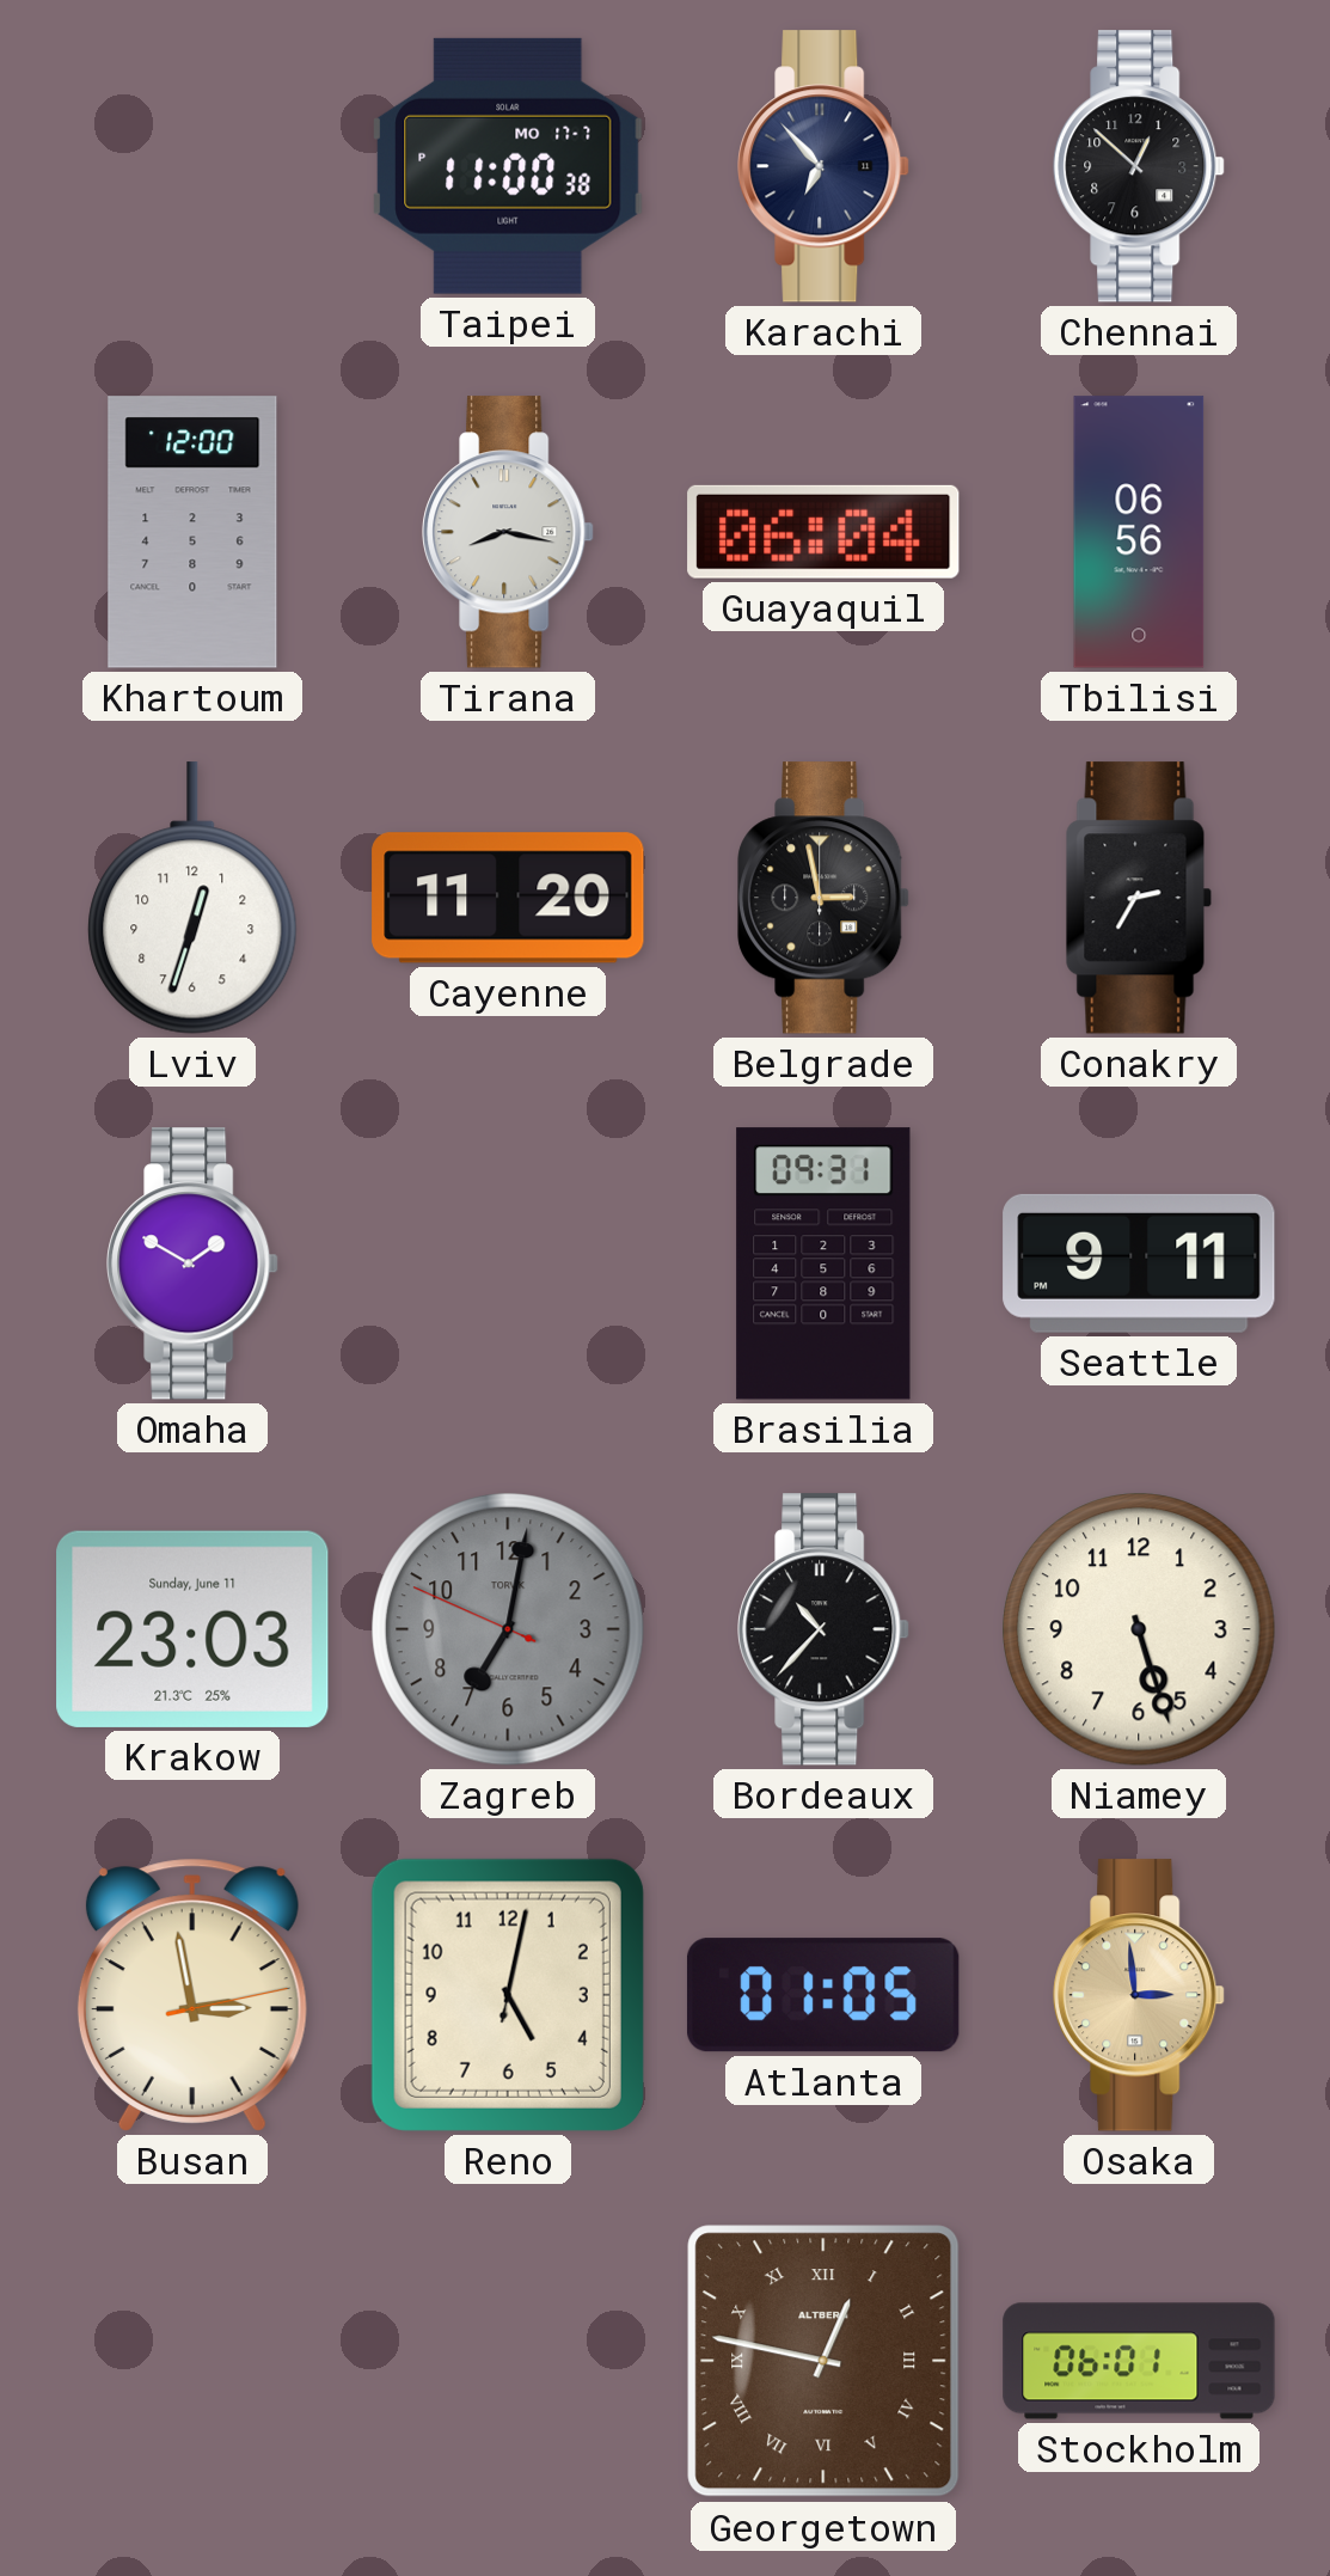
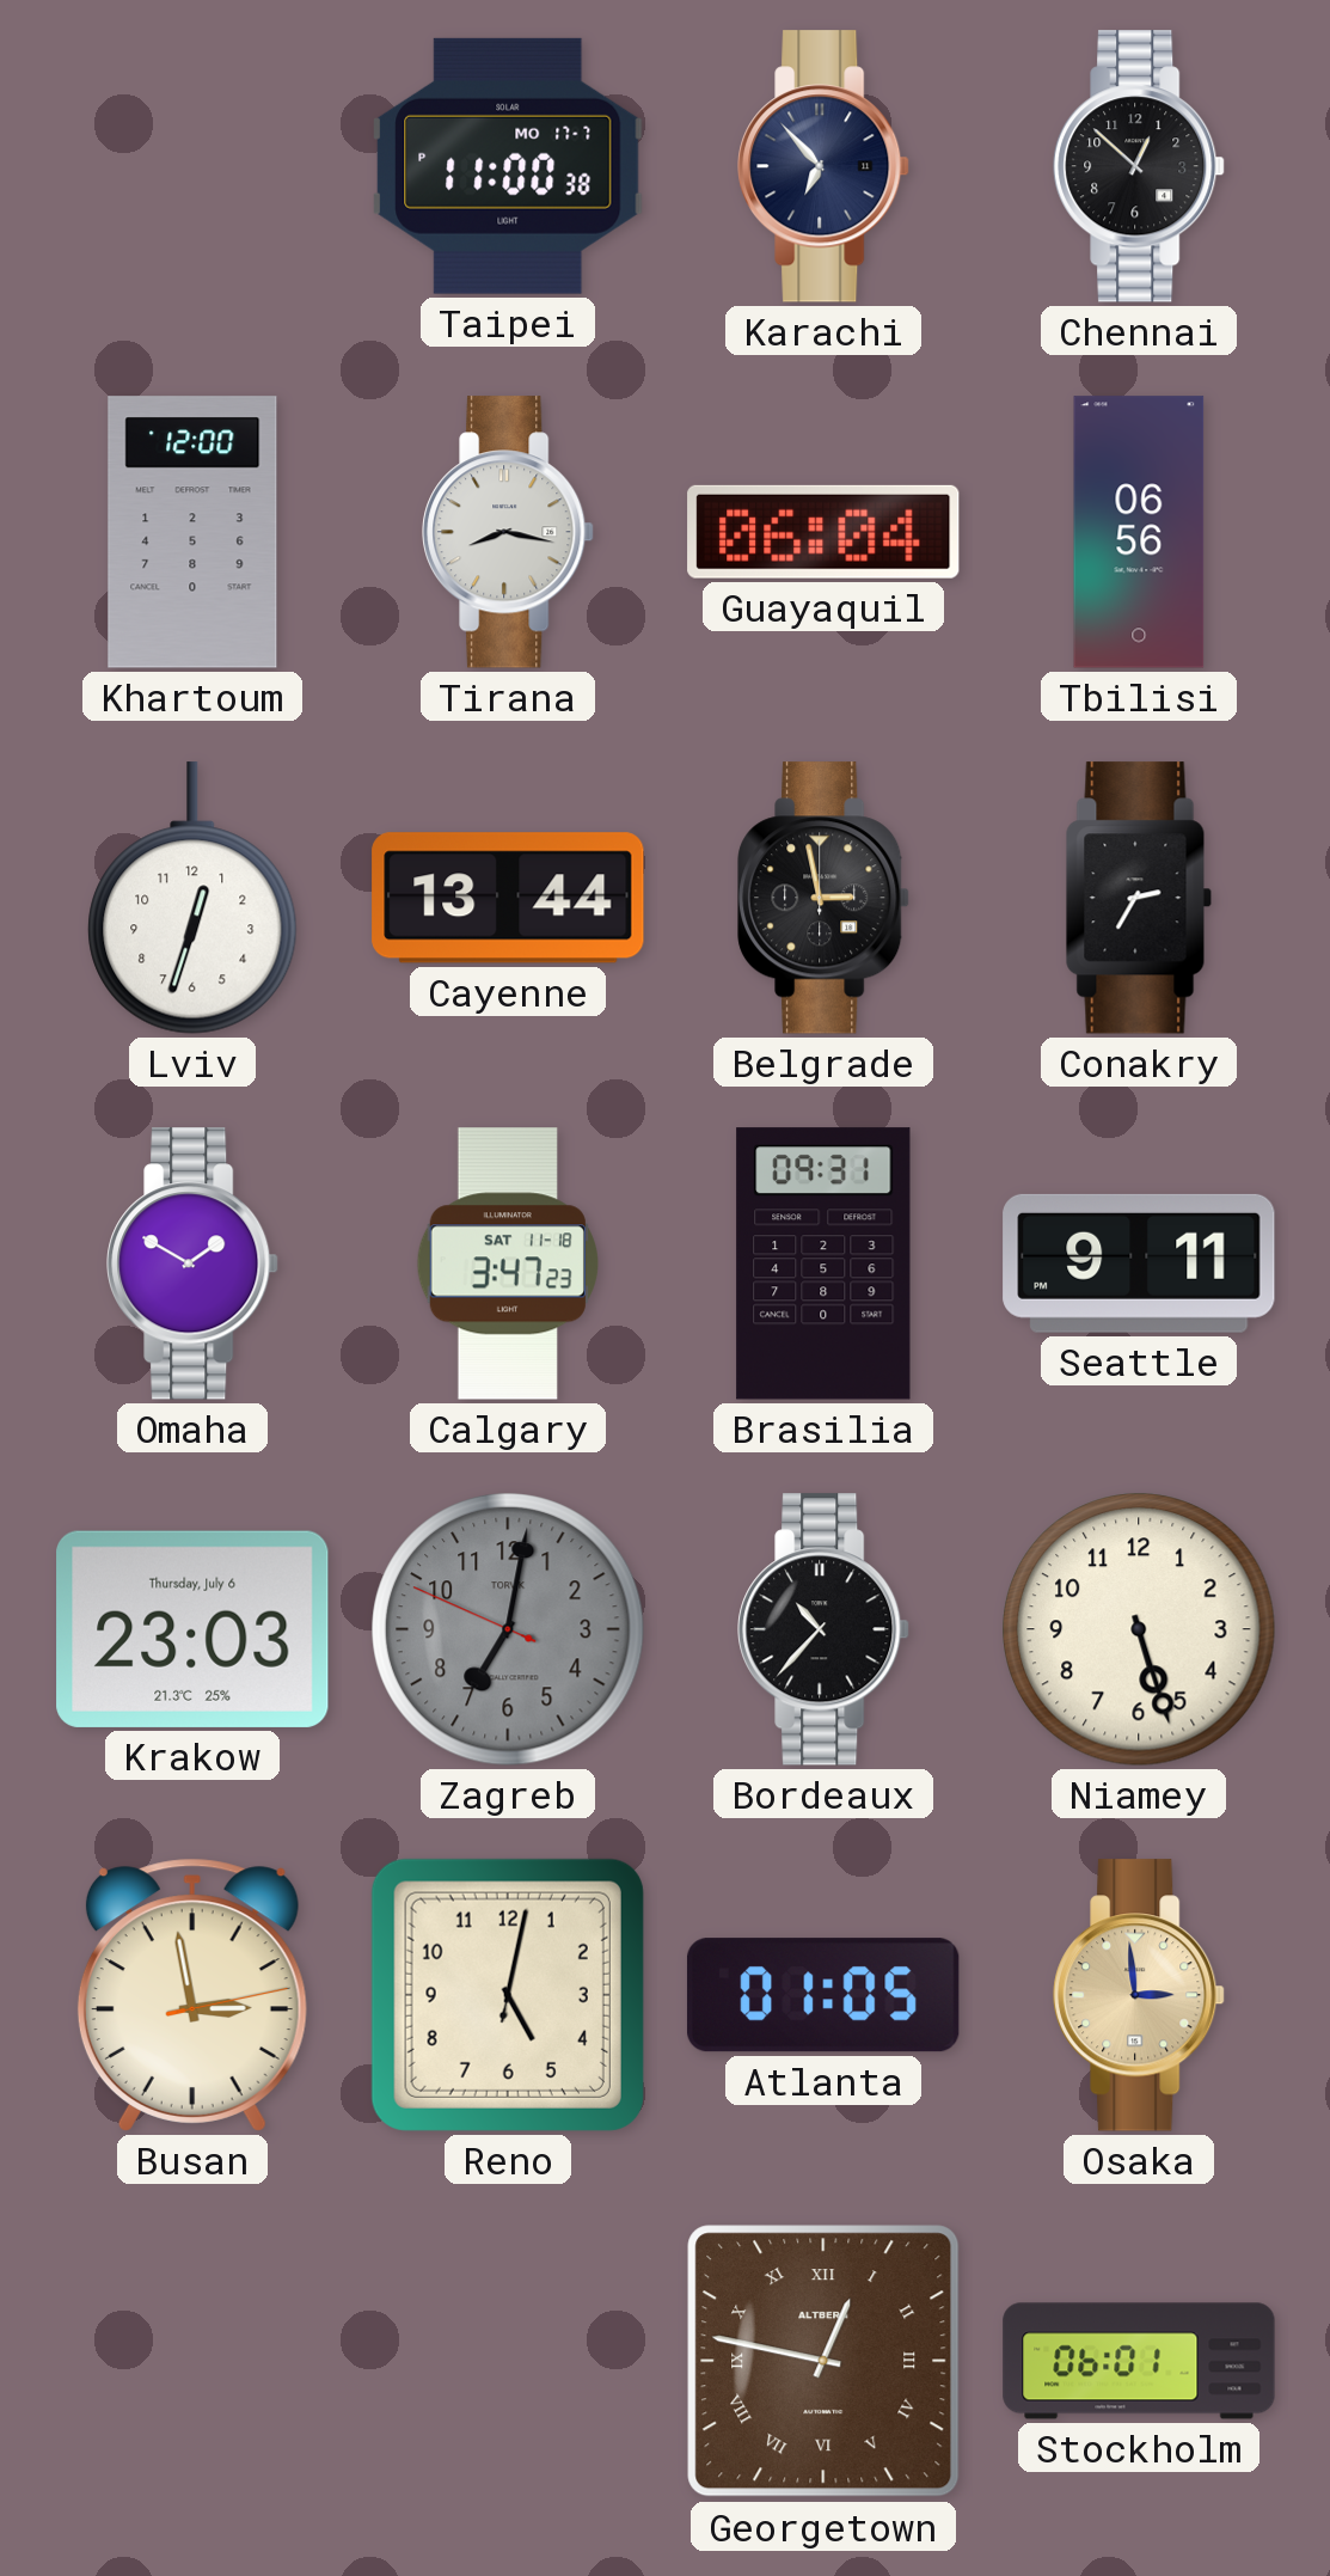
Cayenne: 11:20 -> 13:44 (508, 898)
Calgary: none -> 3:47 (508, 1263)
Krakow date: Sunday, June 11 -> Thursday, July 6 (192, 1629)
